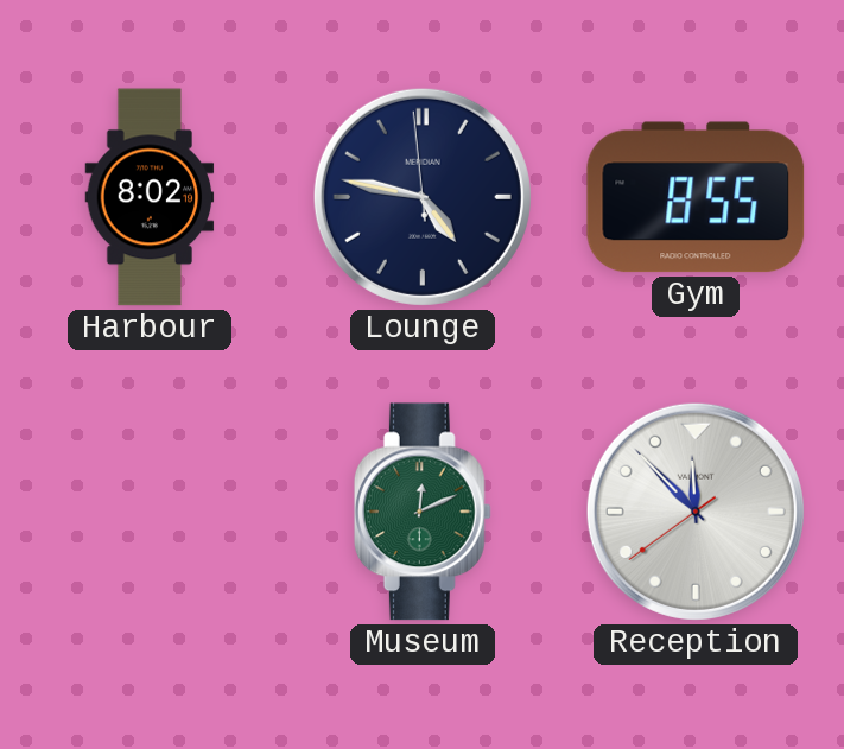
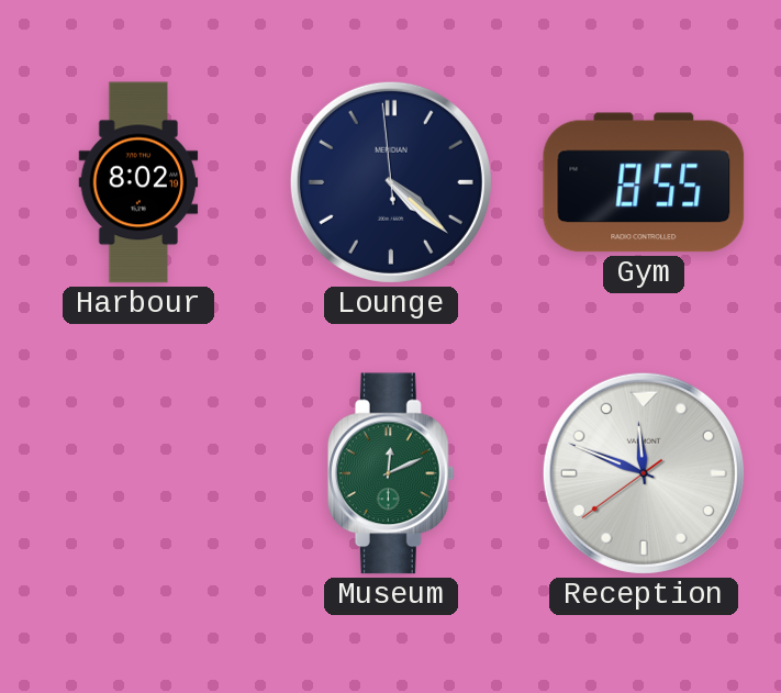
Lounge: 4:46 -> 4:21 (391, 182)
Reception: 11:52 -> 11:48 (644, 473)
